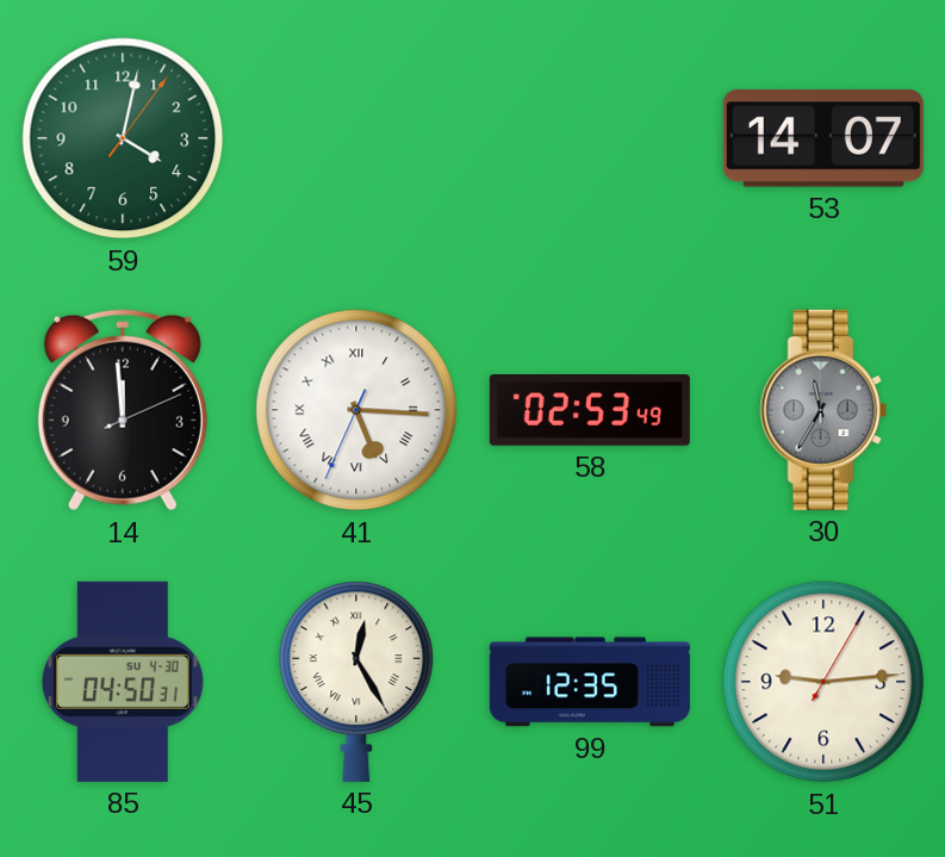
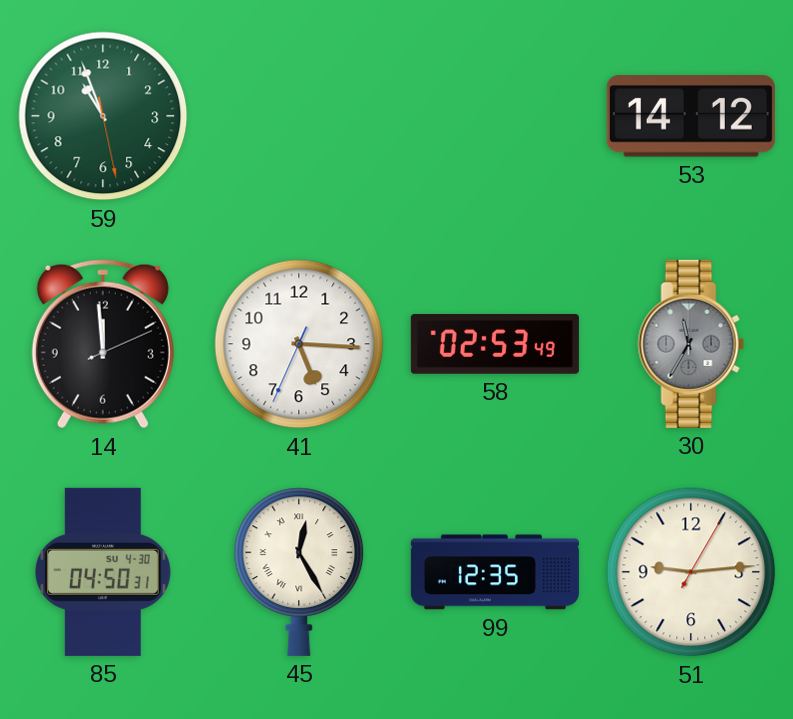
59: 4:02 -> 10:56 (103, 116)
53: 14:07 -> 14:12 (691, 116)
41 numerals: Roman -> Arabic (299, 344)
